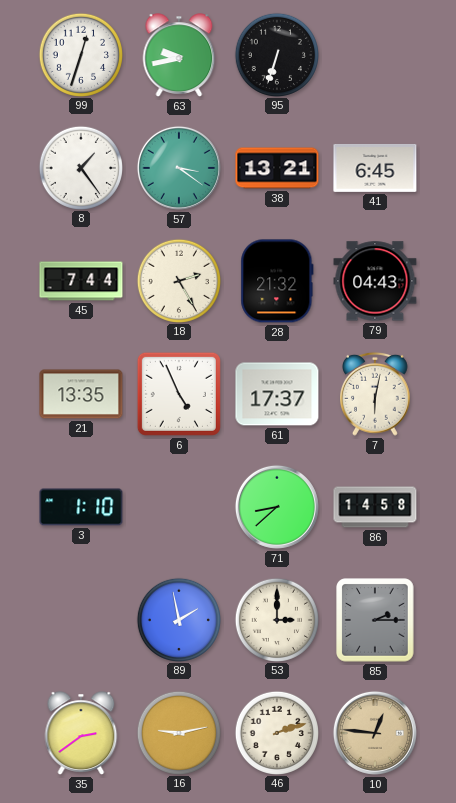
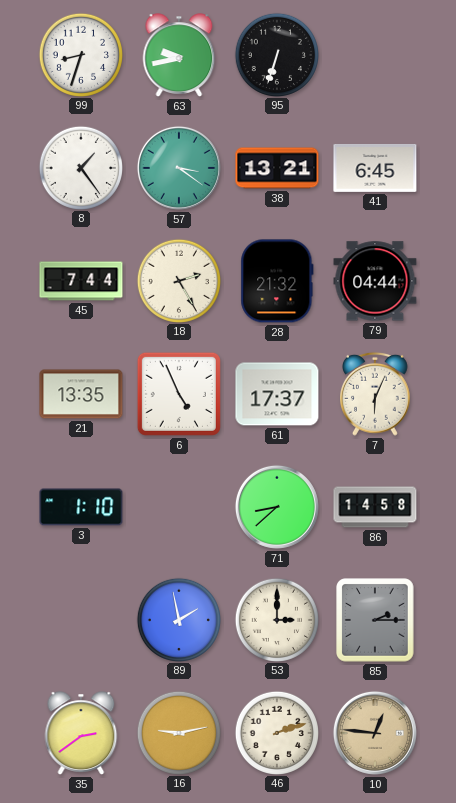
99: 12:33 -> 8:33 (80, 54)
79: 04:43 -> 04:44 (375, 281)
7: 6:02 -> 6:04 (376, 394)
